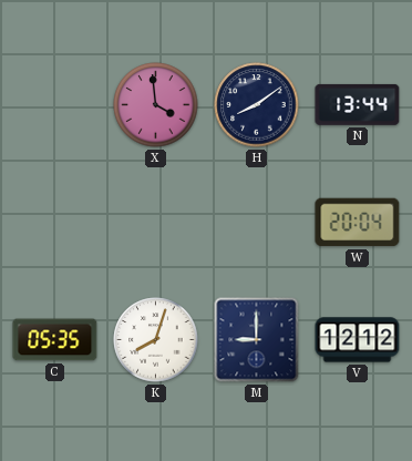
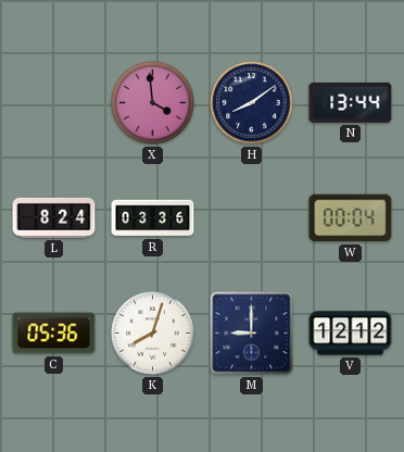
L: none -> 8:24 (54, 217)
R: none -> 03:36 (153, 218)
W: 20:04 -> 00:04 (351, 218)
C: 05:35 -> 05:36 (54, 334)
